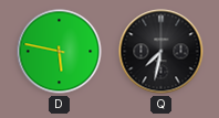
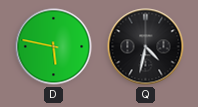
Q: 7:32 -> 4:32 (146, 47)
